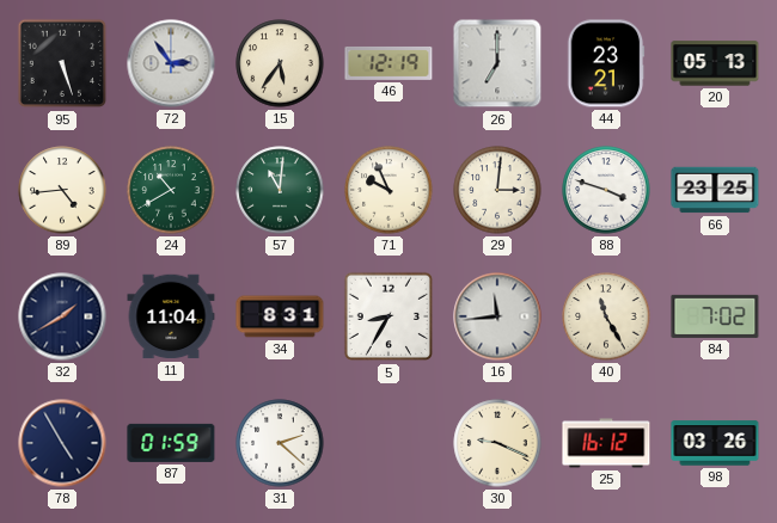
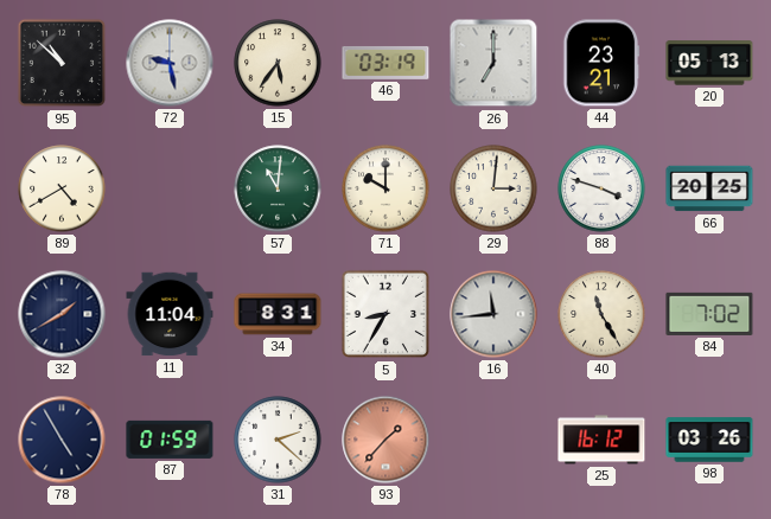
95: 5:27 -> 10:52 (62, 63)
72: 2:54 -> 9:28 (170, 63)
46: 12:19 -> 03:19 (385, 63)
89: 4:44 -> 4:40 (62, 188)
24: 10:40 -> none (171, 190)
71: 9:56 -> 10:00 (385, 188)
66: 23:25 -> 20:25 (709, 188)
93: none -> 1:37 (385, 440)
30: 9:19 -> none (497, 443)
